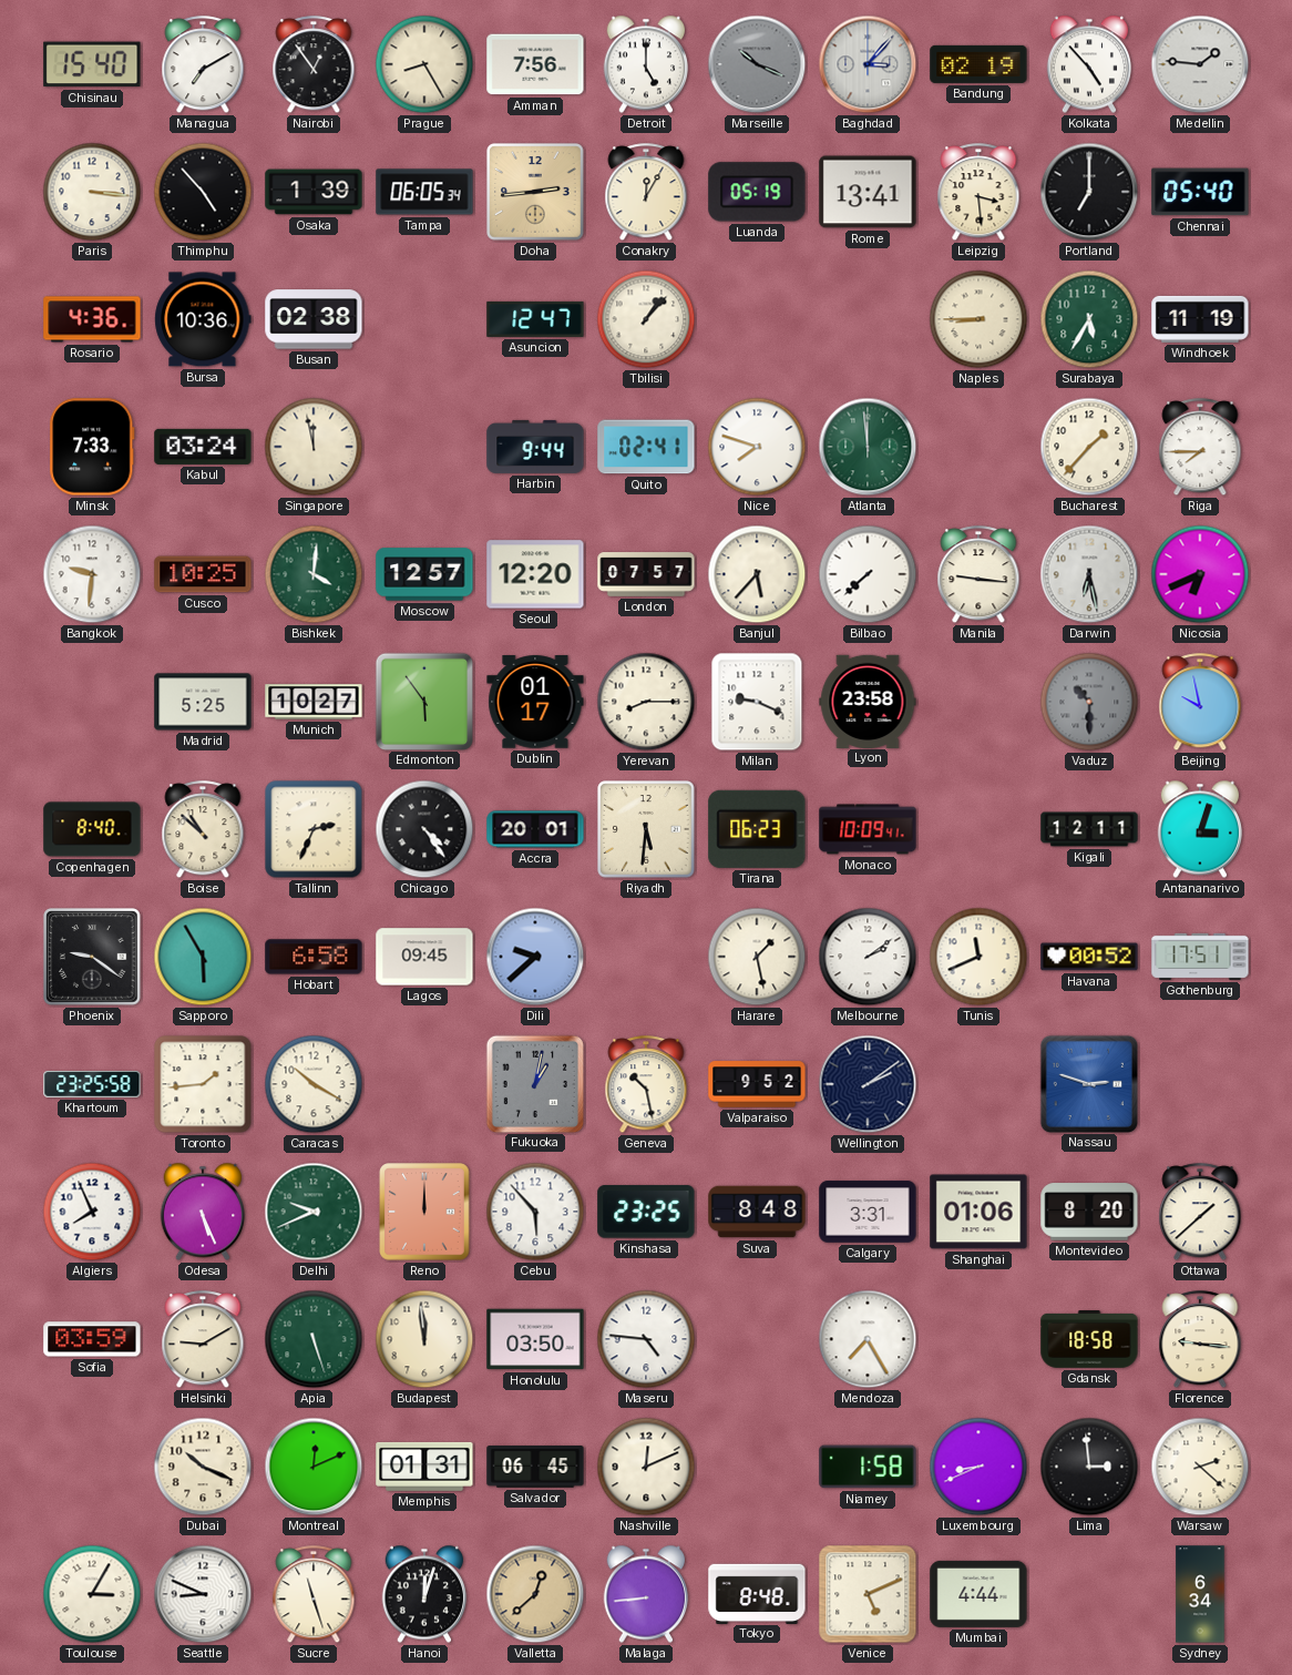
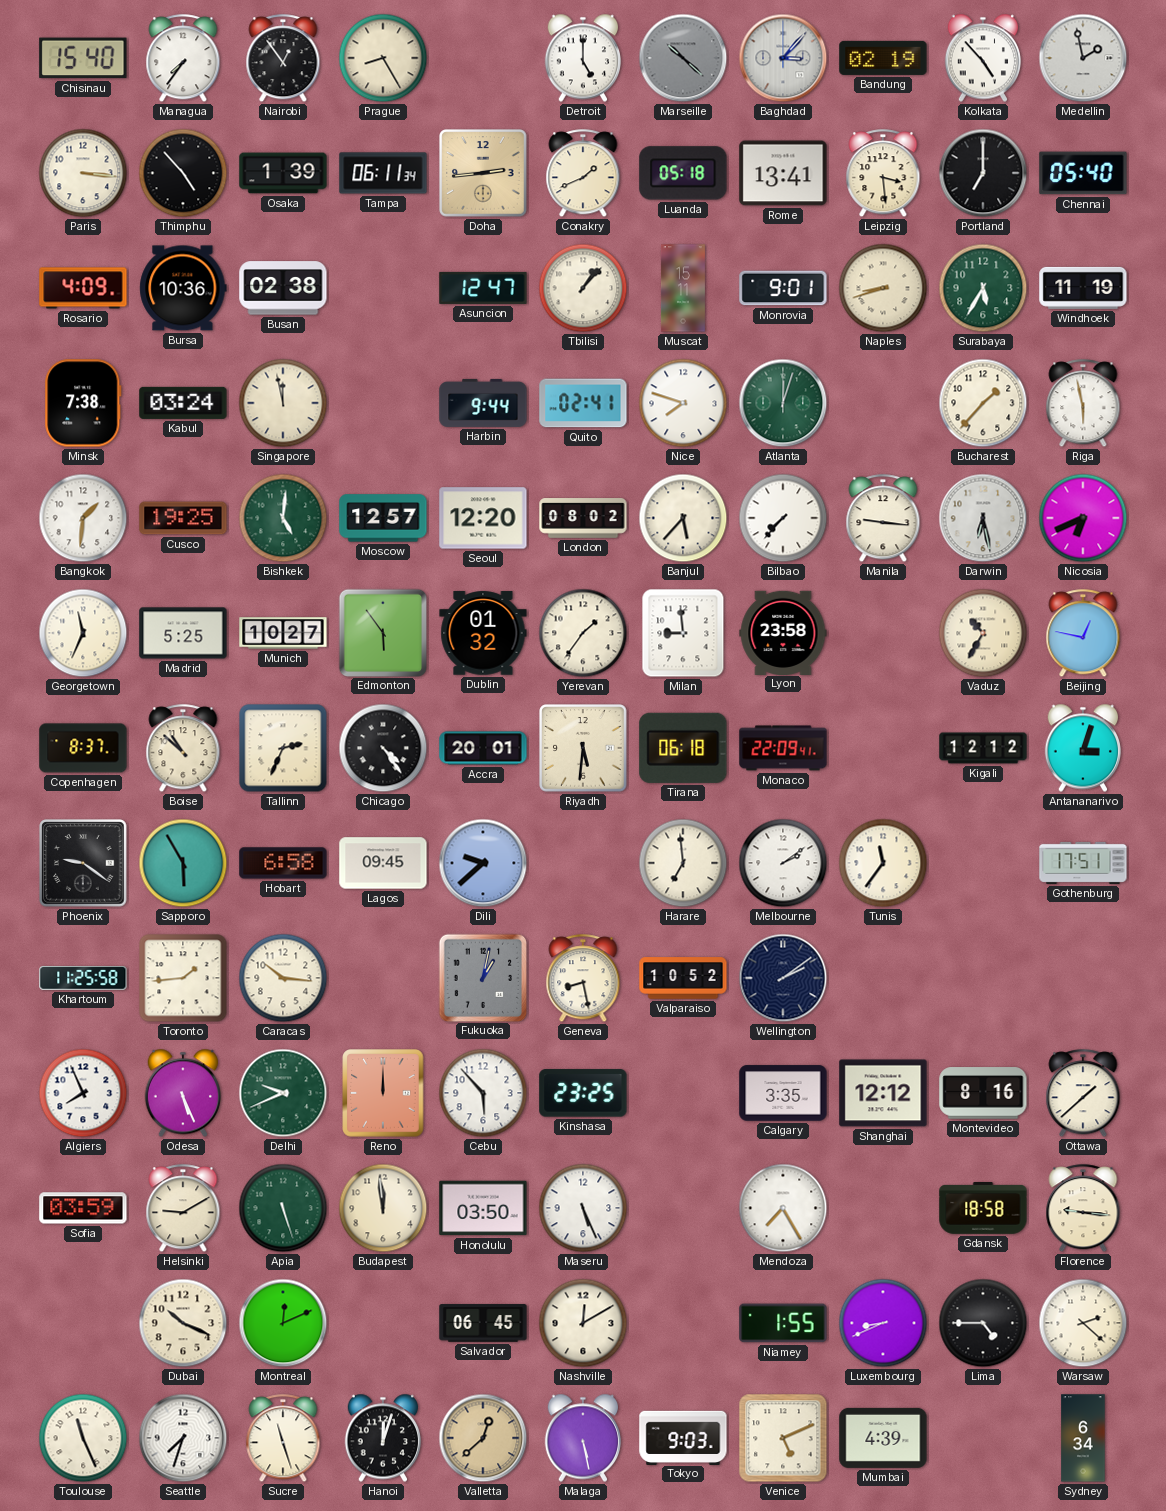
Managua: 7:10 -> 7:36 (183, 59)
Amman: 7:56 -> none (535, 64)
Marseille: 10:19 -> 10:22 (683, 58)
Medellin: 1:46 -> 1:58 (1083, 58)
Tampa: 06:05 -> 06:11 (383, 173)
Conakry: 12:05 -> 1:41 (583, 174)
Luanda: 05:19 -> 05:18 (683, 173)
Rosario: 4:36 -> 4:09 (83, 288)
Muscat: none -> 15:11 (683, 288)
Monrovia: none -> 9:01 (783, 288)
Naples: 8:45 -> 8:42 (883, 288)
Minsk: 7:33 -> 7:38 (83, 403)
Atlanta: 11:59 -> 12:03 (783, 403)
Riga: 7:45 -> 5:58 (1083, 404)
Bangkok: 9:31 -> 1:31 (83, 518)
Cusco: 10:25 -> 19:25 (183, 518)
Bishkek: 4:01 -> 5:01 (283, 518)
London: 07:57 -> 08:02 (583, 518)
Bilbao: 7:38 -> 7:37 (783, 518)
Georgetown: none -> 11:34 (83, 633)
Dublin: 01:17 -> 01:32 (483, 633)
Yerevan: 8:15 -> 1:36 (583, 633)
Milan: 9:19 -> 8:59 (683, 633)
Vaduz: 10:30 -> 10:35 (983, 633)
Vaduz dial: grey -> cream (983, 633)
Beijing: 9:58 -> 12:47 (1083, 634)
Copenhagen: 8:40 -> 8:37 (83, 748)
Tirana: 06:23 -> 06:18 (683, 748)
Monaco: 10:09 -> 22:09 (783, 748)
Kigali: 12:11 -> 12:12 (983, 748)
Harare: 1:28 -> 6:59 (683, 863)
Tunis: 11:41 -> 11:36 (883, 863)
Havana: 00:52 -> none (1089, 957)
Khartoum: 23:25 -> 11:25 (83, 979)
Caracas: 10:20 -> 10:16 (283, 978)
Geneva: 10:28 -> 8:28 (583, 979)
Valparaiso: 9:52 -> 10:52 (683, 978)
Nassau: 2:48 -> none (1088, 1083)
Suva: 8:48 -> none (757, 1212)
Calgary: 3:31 -> 3:35 (783, 1093)
Shanghai: 01:06 -> 12:12 (883, 1093)
Montevideo: 8:20 -> 8:16 (983, 1093)
Maseru: 4:46 -> 5:26 (583, 1208)
Memphis: 01:31 -> none (424, 1467)
Nashville: 12:11 -> 12:10 (583, 1323)
Niamey: 1:58 -> 1:55 (783, 1323)
Lima: 2:59 -> 4:45 (983, 1323)
Toulouse: 3:05 -> 11:26 (83, 1438)
Seattle: 8:49 -> 7:33 (183, 1438)
Malaga: 8:44 -> 5:28 (583, 1438)
Tokyo: 8:48 -> 9:03 (683, 1437)
Mumbai: 4:44 -> 4:39 (883, 1438)
